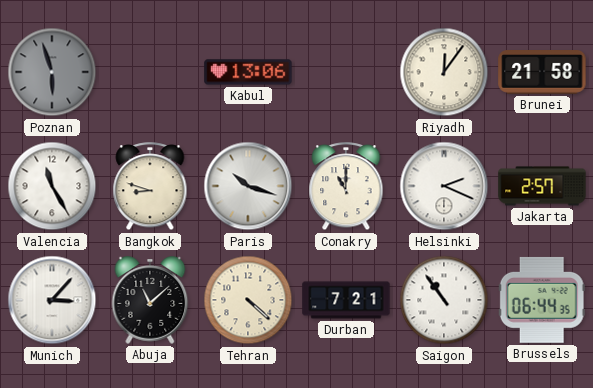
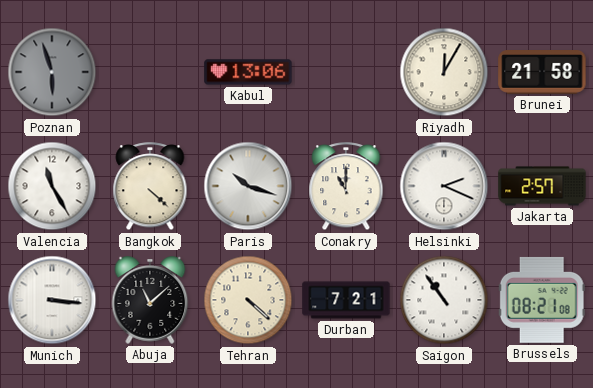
Riyadh: 12:06 -> 12:05 (444, 72)
Bangkok: 8:48 -> 4:22 (150, 187)
Munich: 3:07 -> 3:16 (52, 300)
Brussels: 06:44 -> 08:21 (542, 300)
